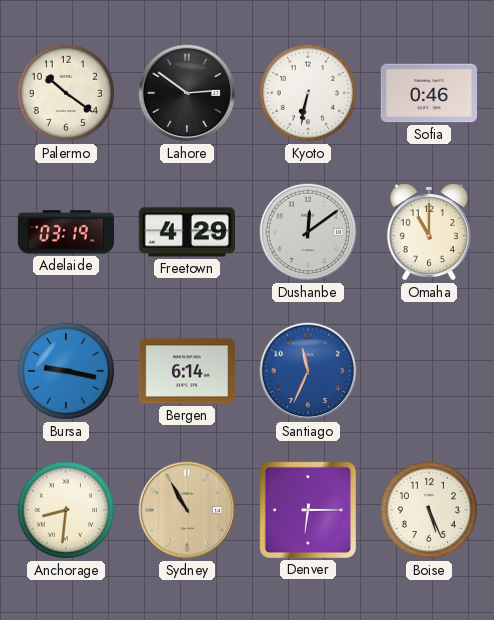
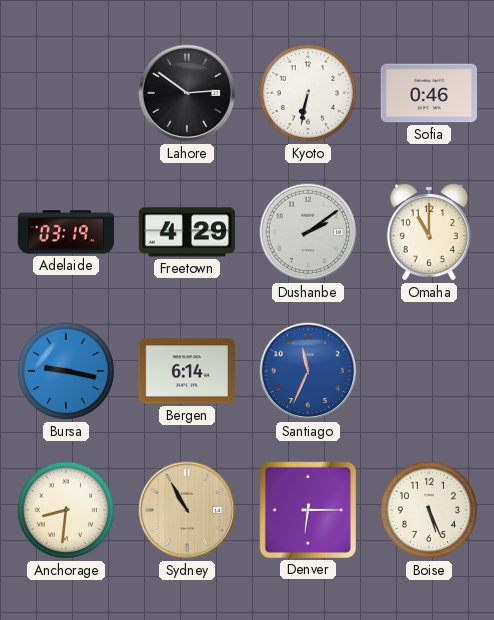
Palermo: 10:21 -> none (66, 93)
Dushanbe: 12:09 -> 2:09 (308, 232)
